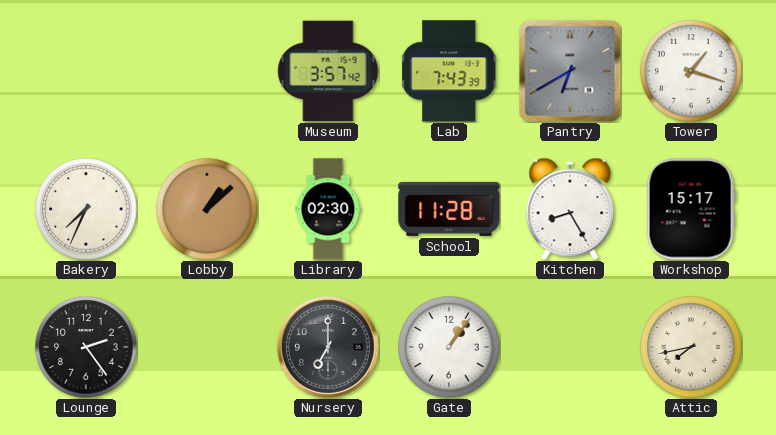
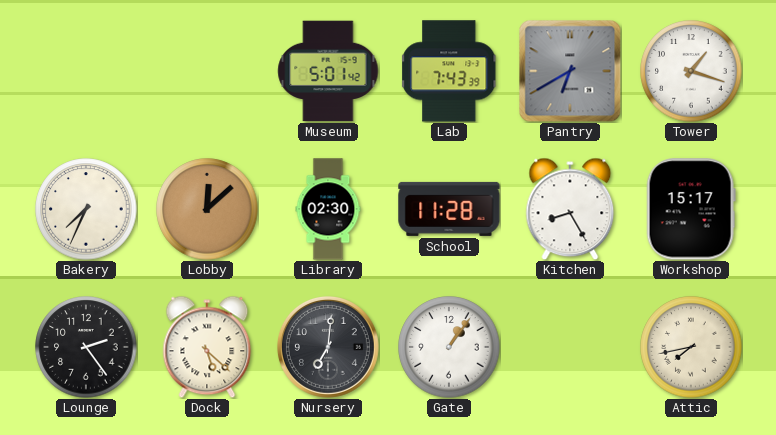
Museum: 3:57 -> 5:01 (328, 71)
Lobby: 1:08 -> 12:08 (207, 209)
Dock: none -> 5:22 (207, 347)
Nursery: 7:00 -> 7:01 (328, 347)
